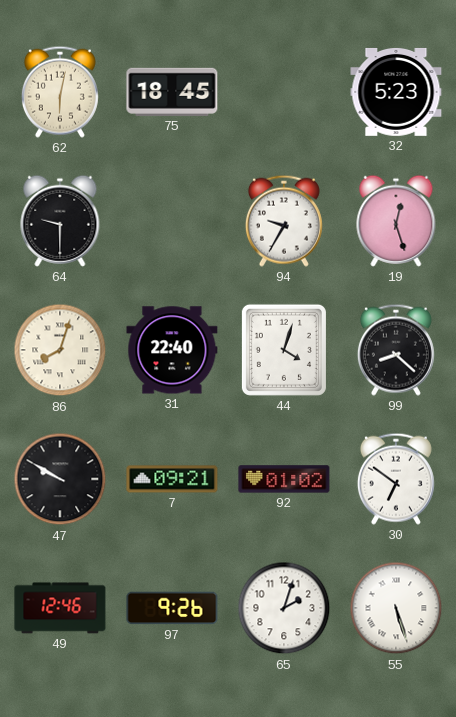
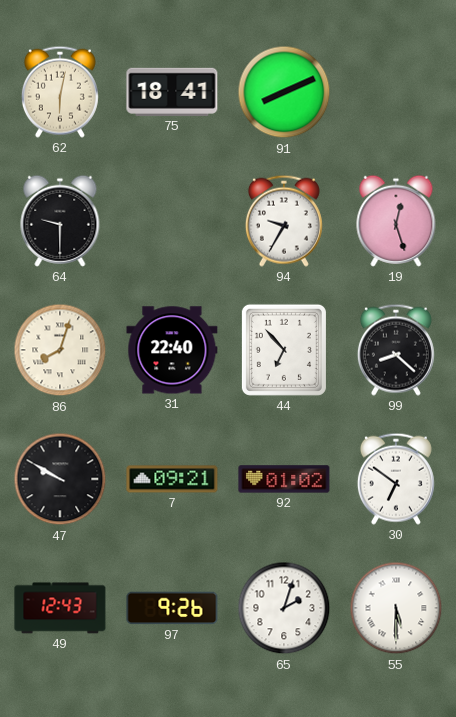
75: 18:45 -> 18:41 (172, 92)
91: none -> 8:11 (284, 92)
32: 5:23 -> none (396, 92)
44: 4:03 -> 6:53 (284, 350)
49: 12:46 -> 12:43 (60, 608)
55: 5:27 -> 5:30 (396, 608)
